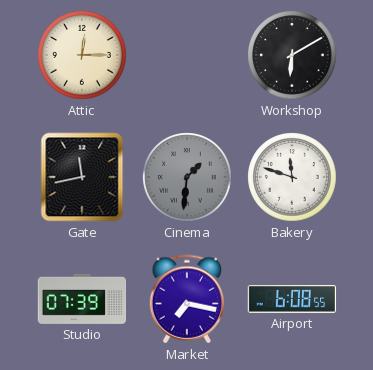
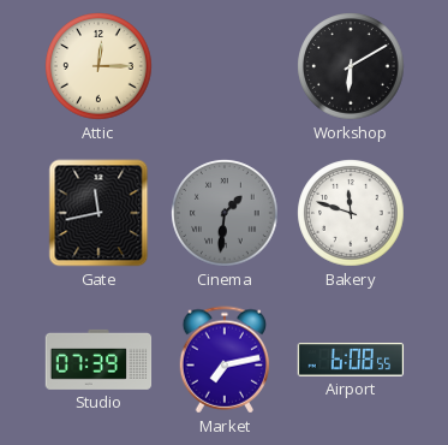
Market: 7:17 -> 7:13 (225, 360)
